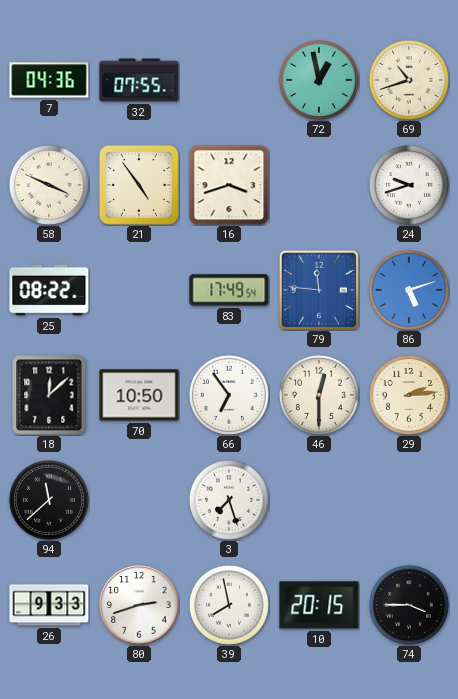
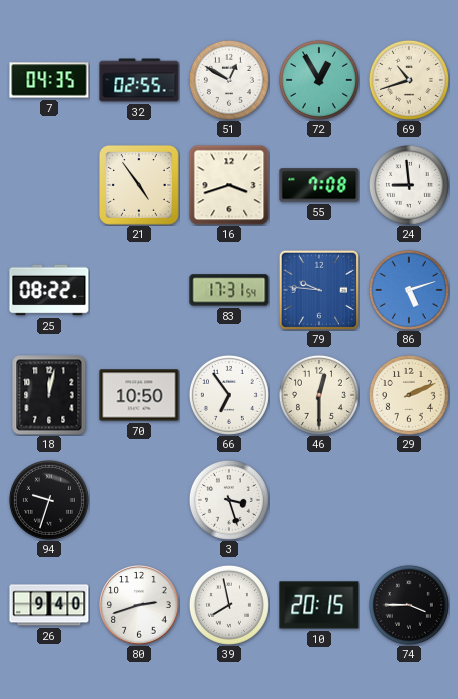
7: 04:36 -> 04:35 (49, 80)
32: 07:55 -> 02:55 (139, 80)
51: none -> 12:50 (229, 80)
72: 12:58 -> 12:55 (319, 80)
58: 3:49 -> none (49, 185)
55: none -> 7:08 (319, 185)
24: 9:42 -> 8:59 (409, 185)
83: 17:49 -> 17:31 (229, 290)
79: 11:46 -> 9:46 (319, 290)
18: 12:08 -> 12:02 (49, 395)
29: 2:14 -> 2:11 (409, 395)
94: 11:38 -> 9:33 (49, 500)
3: 7:27 -> 3:27 (229, 500)
26: 9:33 -> 9:40 (49, 605)
